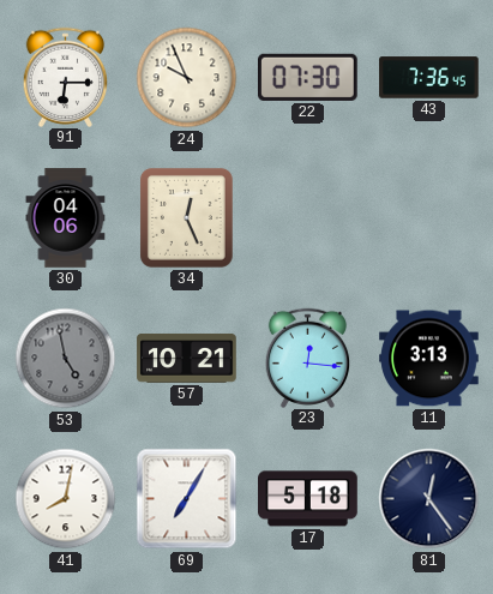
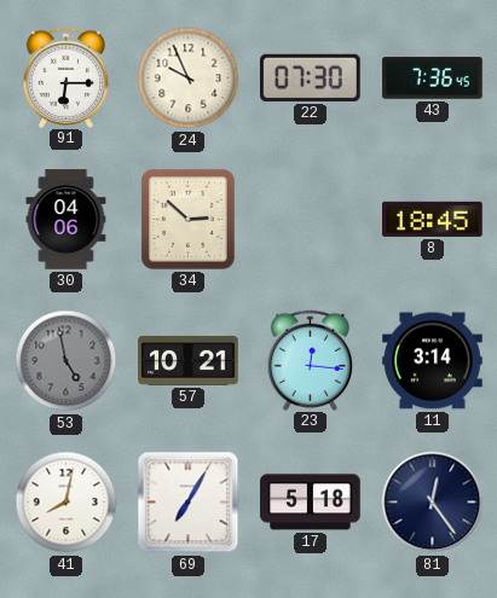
34: 12:26 -> 2:52 (187, 219)
8: none -> 18:45 (433, 219)
11: 3:13 -> 3:14 (433, 361)
